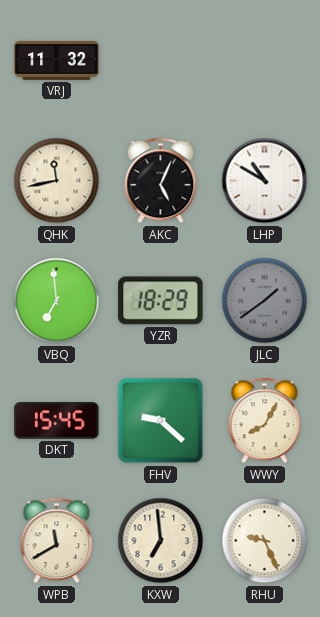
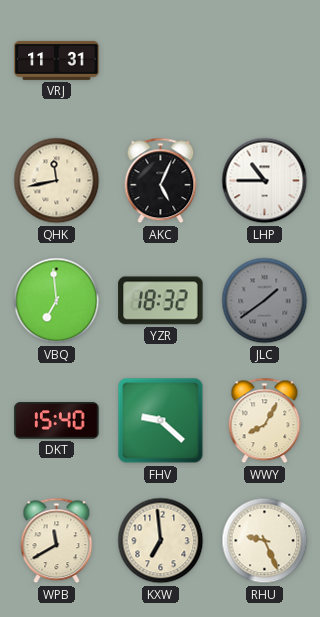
VRJ: 11:32 -> 11:31 (57, 60)
LHP: 10:50 -> 10:45 (265, 181)
YZR: 18:29 -> 18:32 (161, 301)
DKT: 15:45 -> 15:40 (57, 421)
